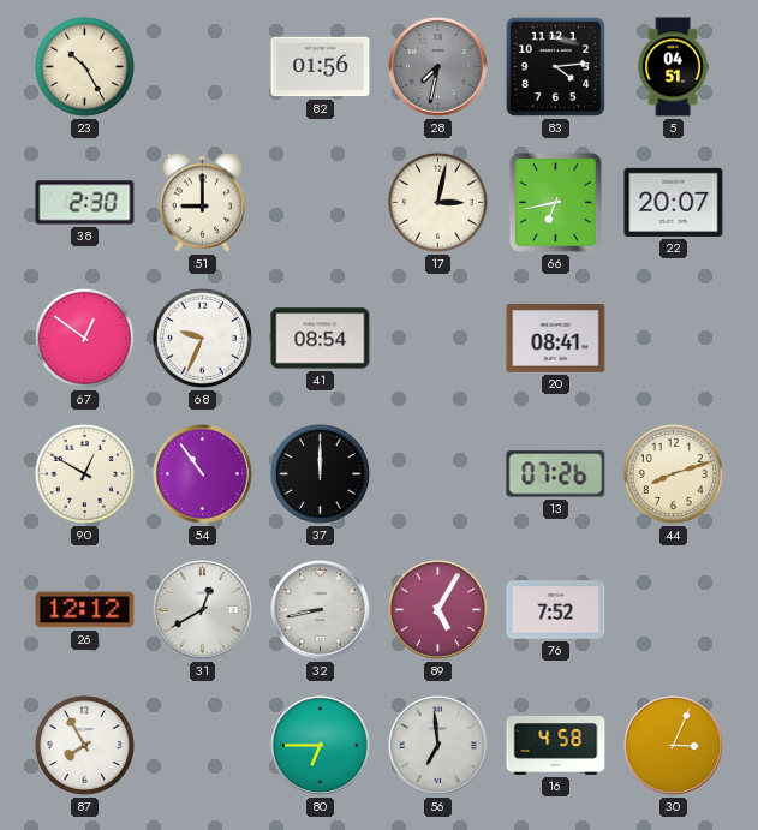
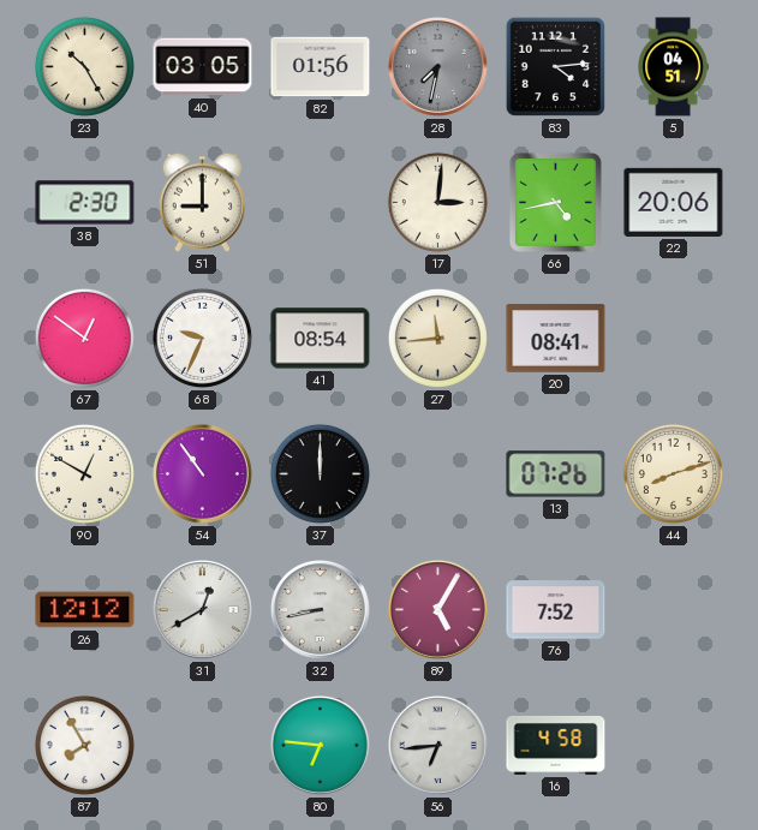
40: none -> 03:05 (203, 67)
17: 3:02 -> 3:01 (437, 202)
66: 6:43 -> 4:43 (555, 202)
22: 20:07 -> 20:06 (674, 202)
27: none -> 11:44 (437, 338)
80: 6:45 -> 6:46 (320, 745)
56: 6:59 -> 6:44 (437, 745)
30: 3:04 -> none (673, 745)
